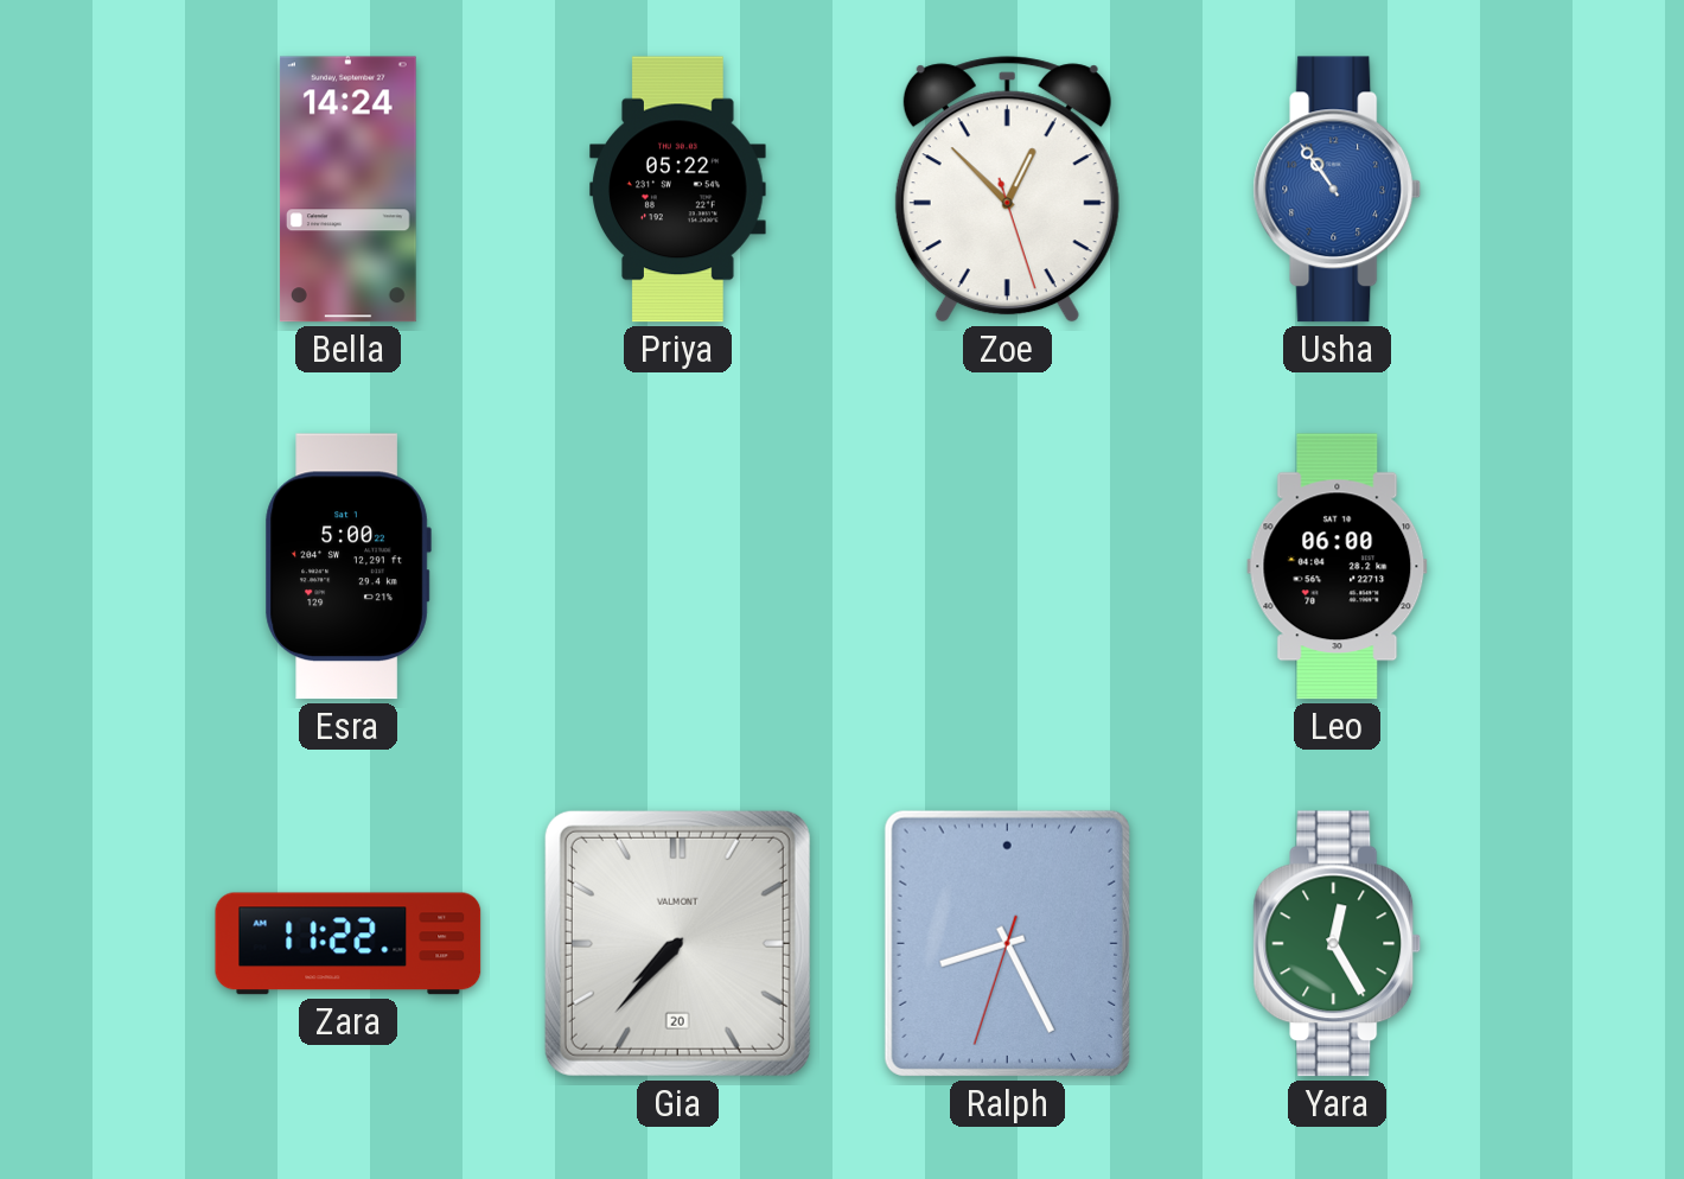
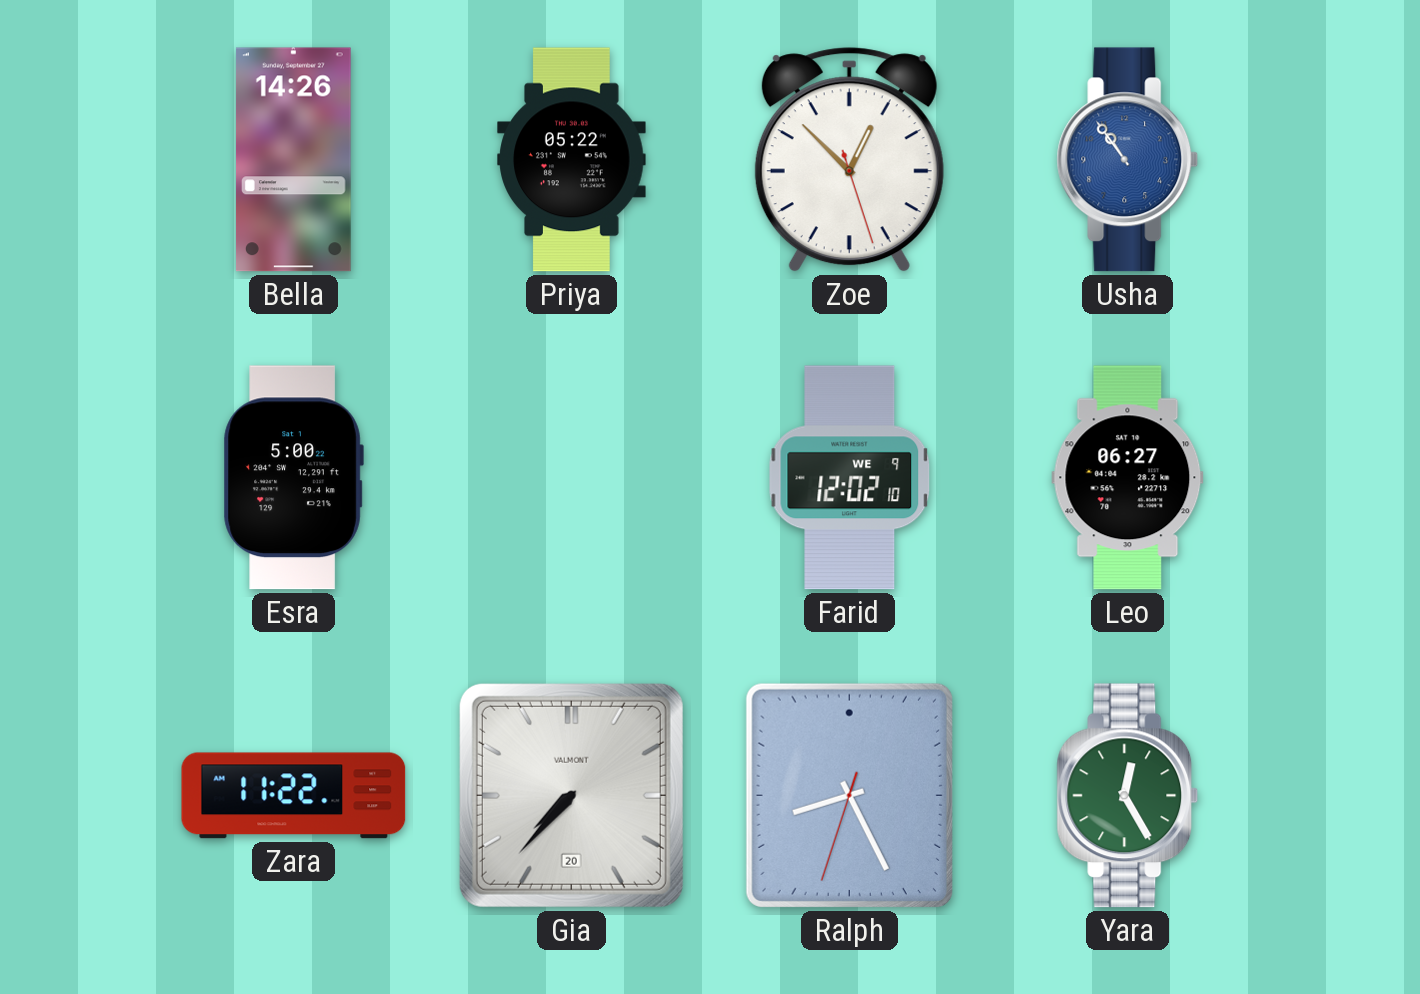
Bella: 14:24 -> 14:26 (293, 160)
Farid: none -> 12:02 (850, 478)
Leo: 06:00 -> 06:27 (1128, 478)
